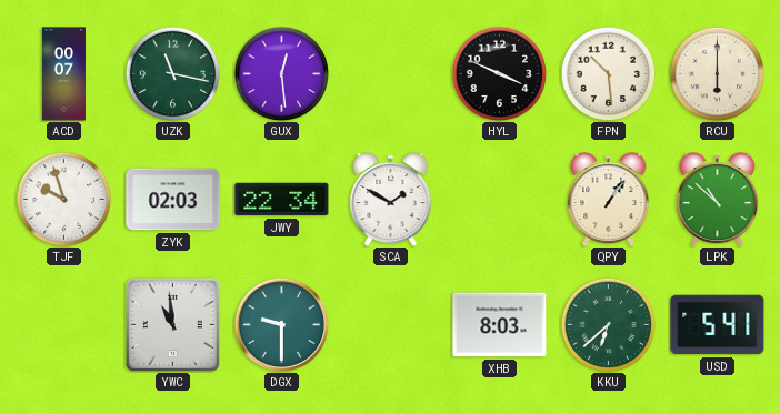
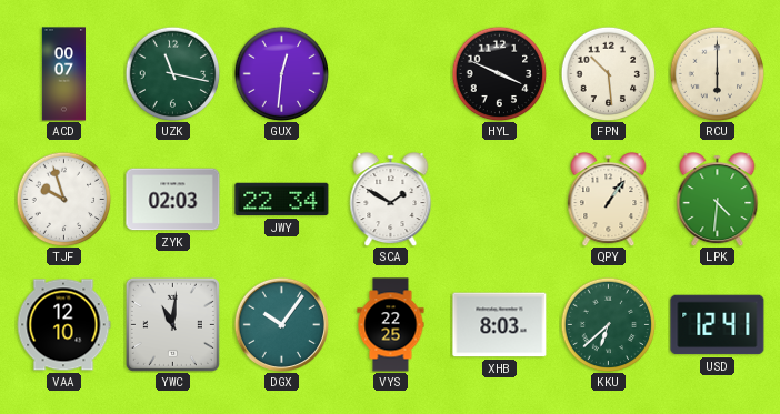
GUX: 12:29 -> 12:31 (281, 73)
LPK: 10:52 -> 4:31 (718, 200)
VAA: none -> 12:10 (63, 325)
YWC: 10:59 -> 11:01 (172, 324)
DGX: 9:30 -> 10:06 (281, 324)
VYS: none -> 22:25 (391, 325)
USD: 5:41 -> 12:41 (718, 325)
